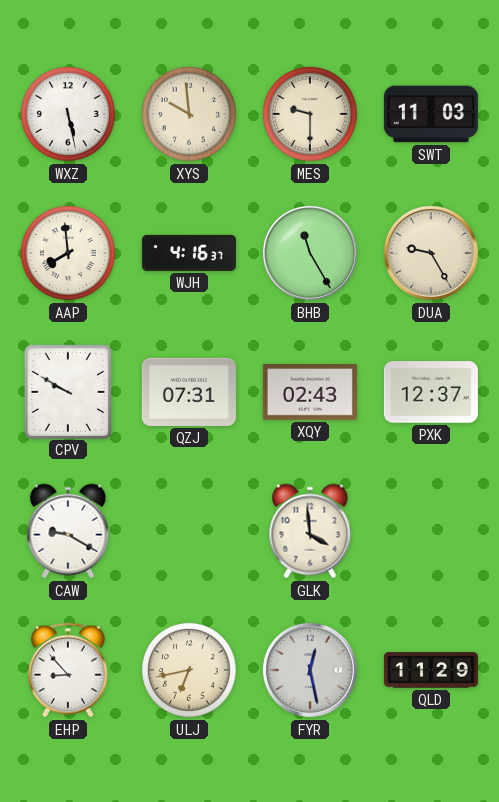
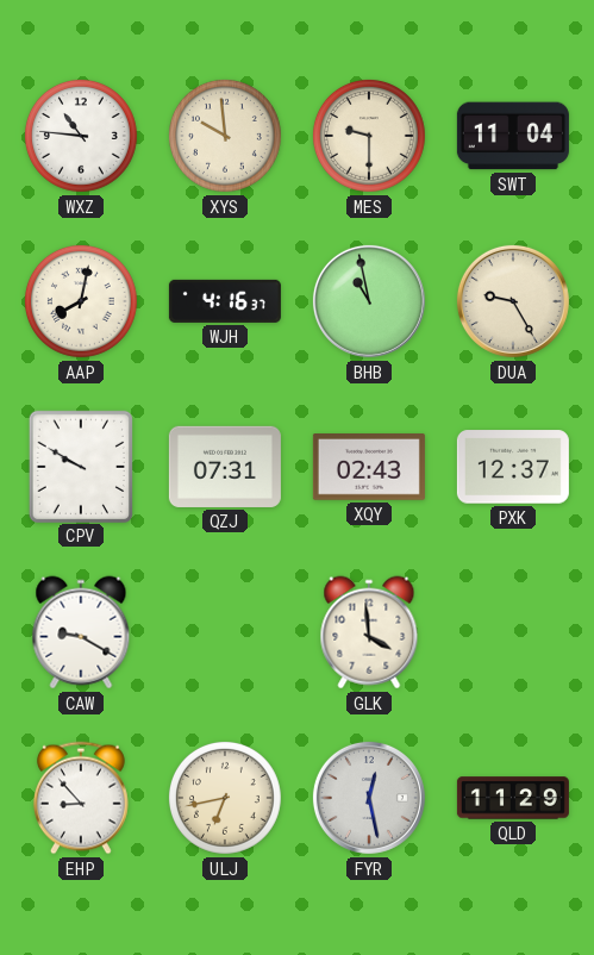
WXZ: 5:28 -> 10:46 (81, 136)
SWT: 11:03 -> 11:04 (513, 136)
AAP: 7:59 -> 8:02 (81, 301)
BHB: 11:25 -> 10:58 (369, 301)
